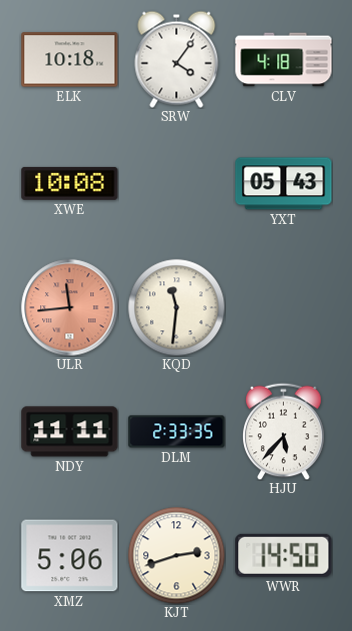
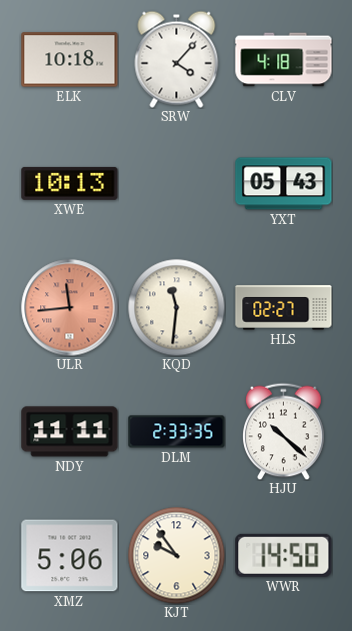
SRW: 4:06 -> 4:07 (177, 59)
XWE: 10:08 -> 10:13 (70, 183)
HLS: none -> 02:27 (284, 308)
HJU: 5:37 -> 10:22 (284, 431)
KJT: 2:42 -> 9:54 (176, 555)
